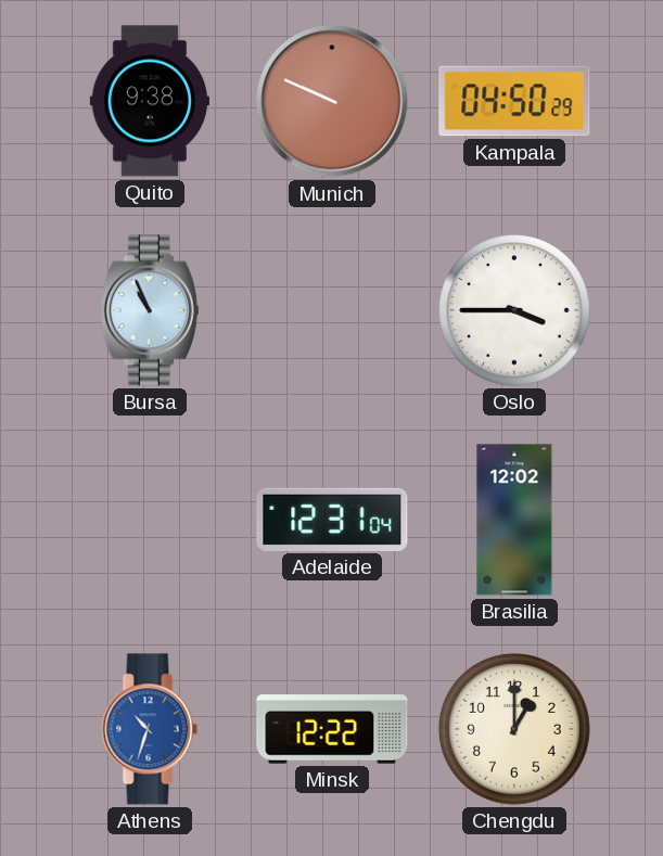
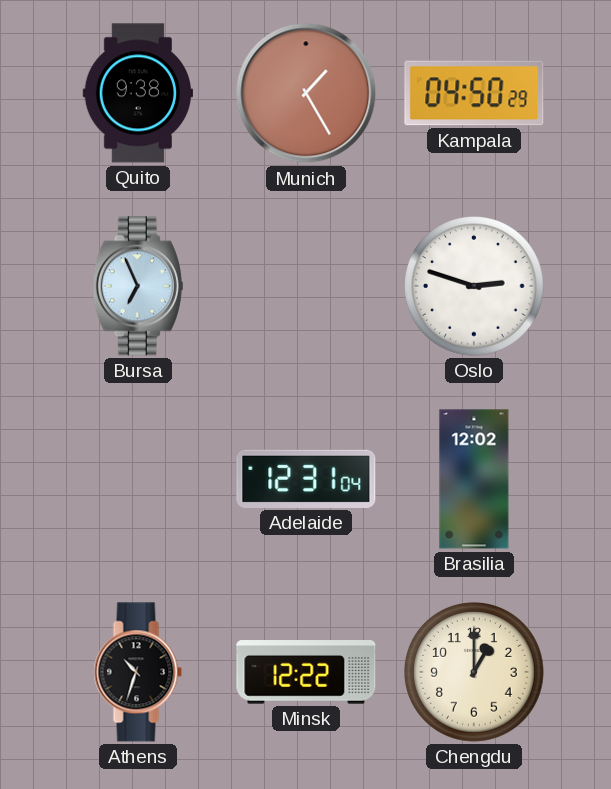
Munich: 9:49 -> 1:25 (306, 93)
Bursa: 10:56 -> 6:56 (138, 286)
Oslo: 3:45 -> 2:48 (475, 287)
Athens dial: blue -> black (138, 672)
